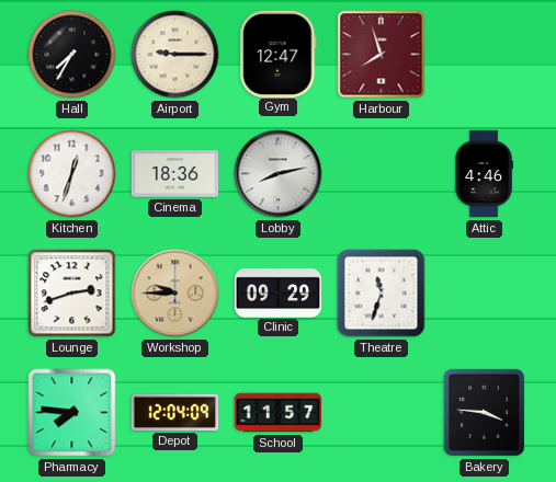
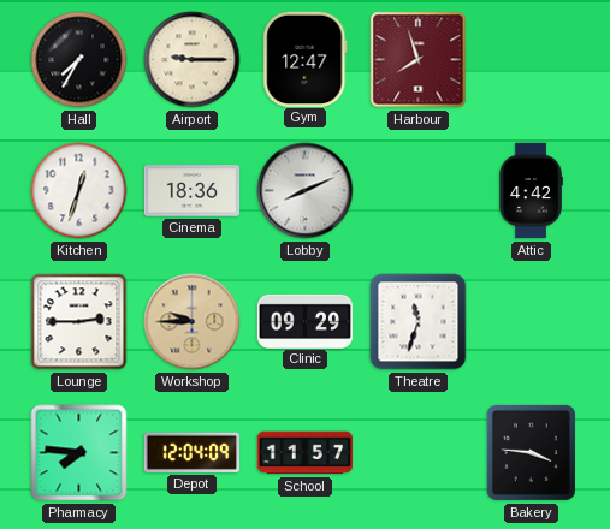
Lobby: 8:13 -> 8:11 (306, 191)
Attic: 4:46 -> 4:42 (531, 191)
Lounge: 2:42 -> 2:45 (79, 322)
